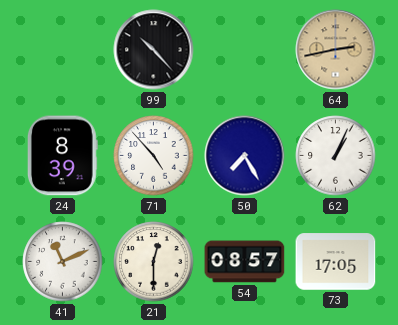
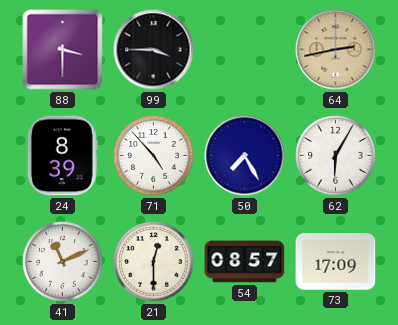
88: none -> 3:30 (63, 50)
99: 10:23 -> 3:45 (154, 50)
62: 1:04 -> 6:05 (336, 156)
73: 17:05 -> 17:09 (336, 262)
